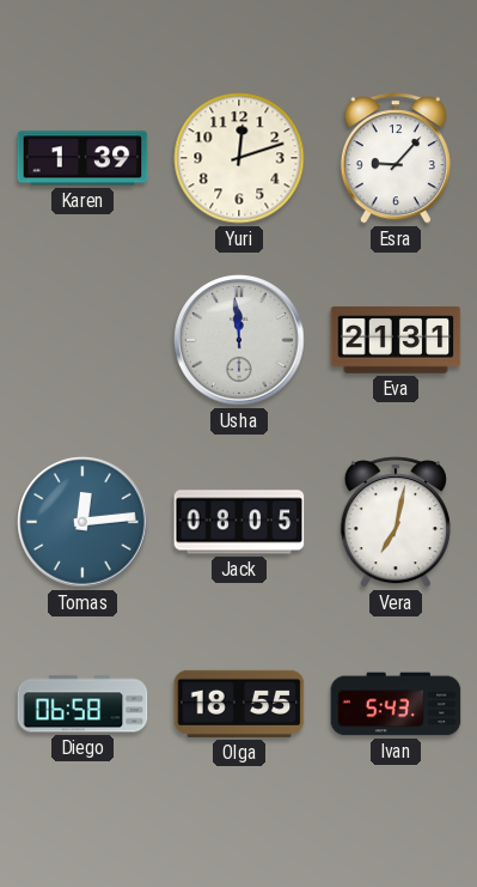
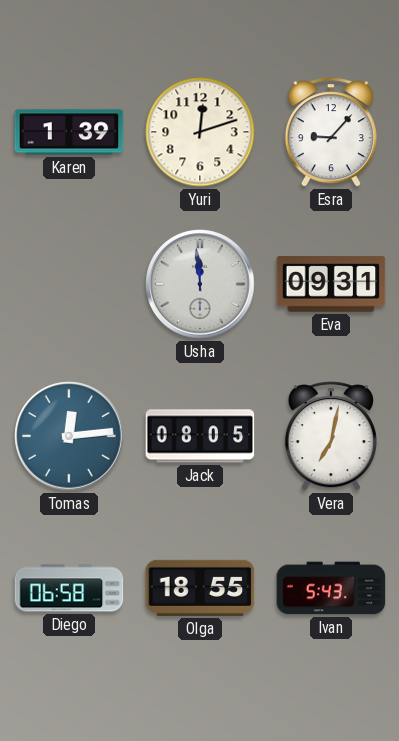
Eva: 21:31 -> 09:31 (331, 284)
